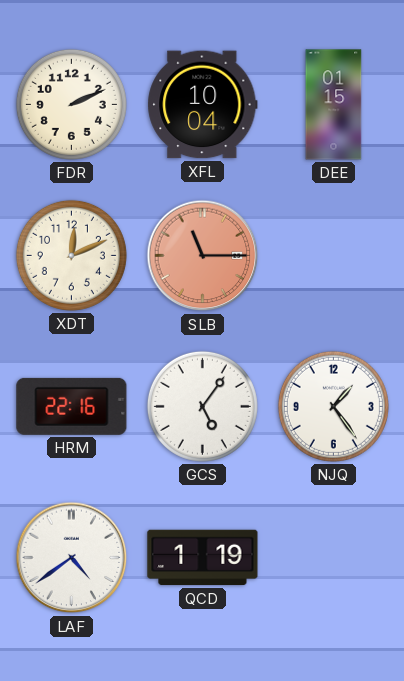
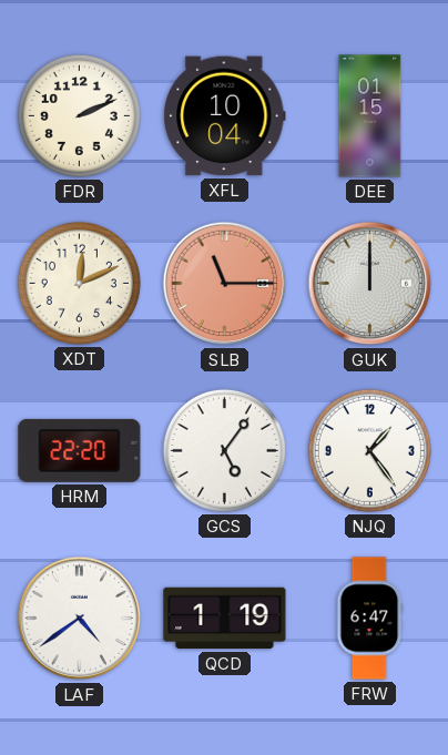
GUK: none -> 12:00 (370, 284)
HRM: 22:16 -> 22:20 (80, 450)
FRW: none -> 6:47 (369, 619)
